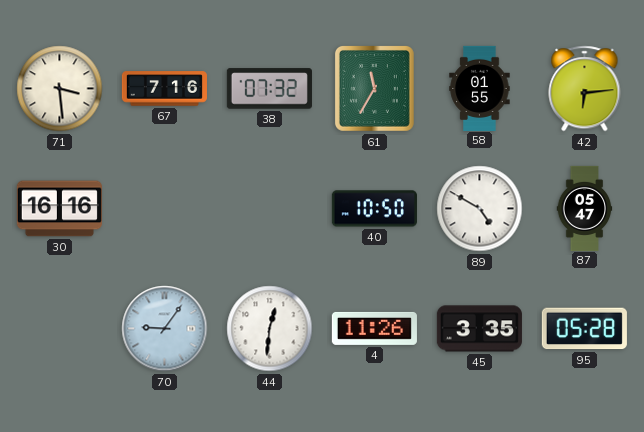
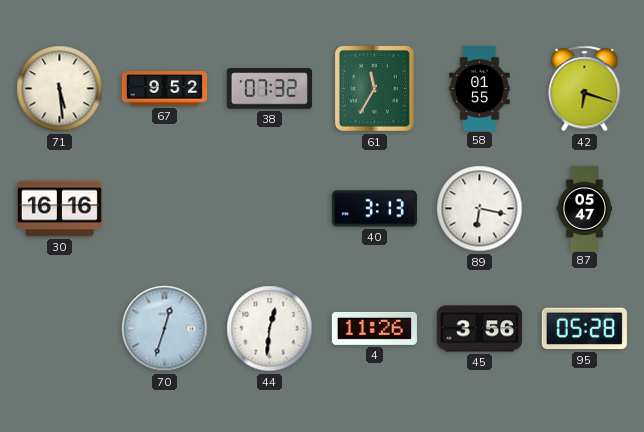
71: 3:29 -> 5:29 (60, 89)
67: 7:16 -> 9:52 (164, 89)
42: 6:14 -> 6:18 (585, 89)
40: 10:50 -> 3:13 (374, 209)
89: 4:50 -> 6:17 (480, 209)
70: 9:06 -> 12:33 (165, 329)
45: 3:35 -> 3:56 (479, 329)
